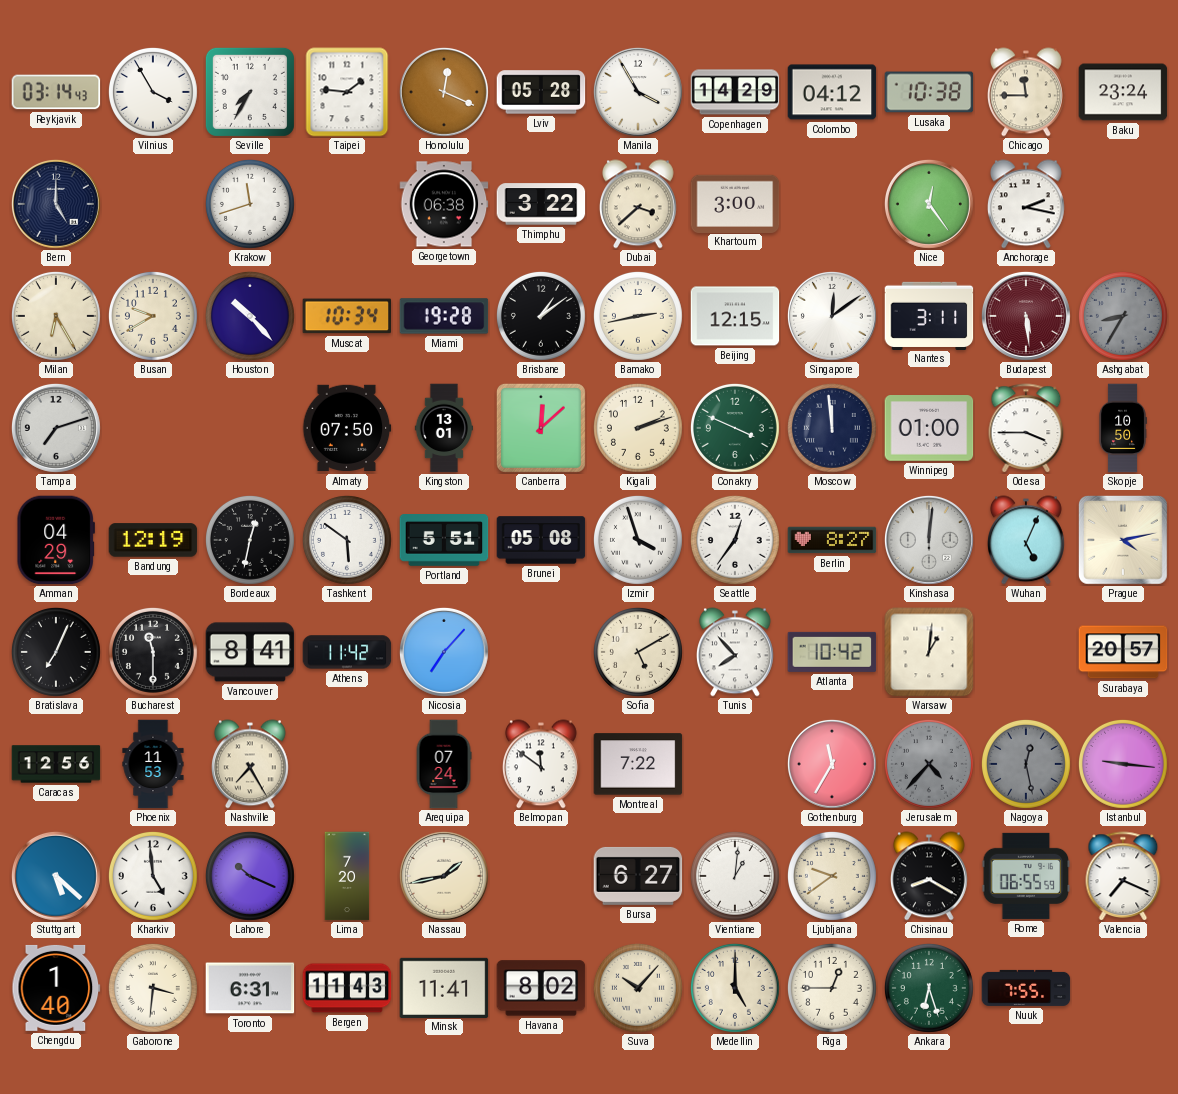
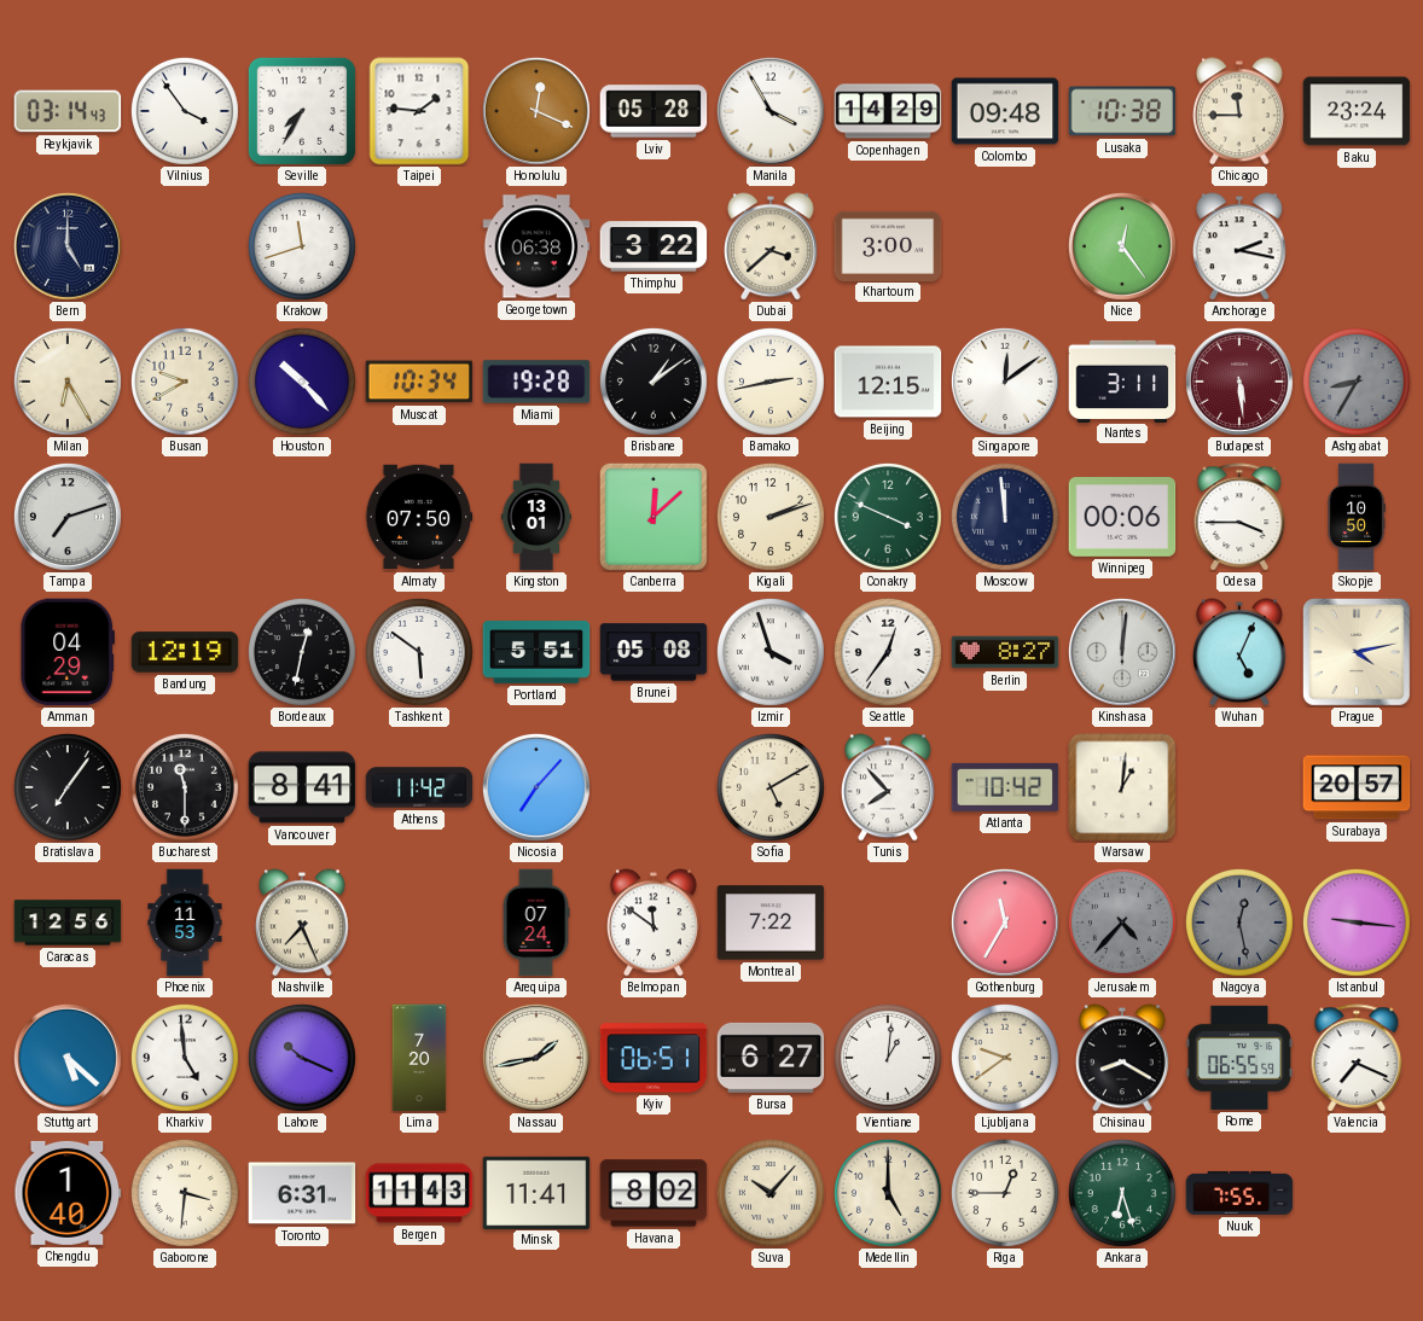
Vilnius: 3:55 -> 3:54 (185, 111)
Colombo: 04:12 -> 09:48 (1005, 111)
Winnipeg: 01:00 -> 00:06 (1122, 518)
Bratislava: 7:04 -> 7:06 (68, 787)
Nashville: 7:25 -> 7:26 (302, 923)
Kyiv: none -> 06:51 (654, 1058)
